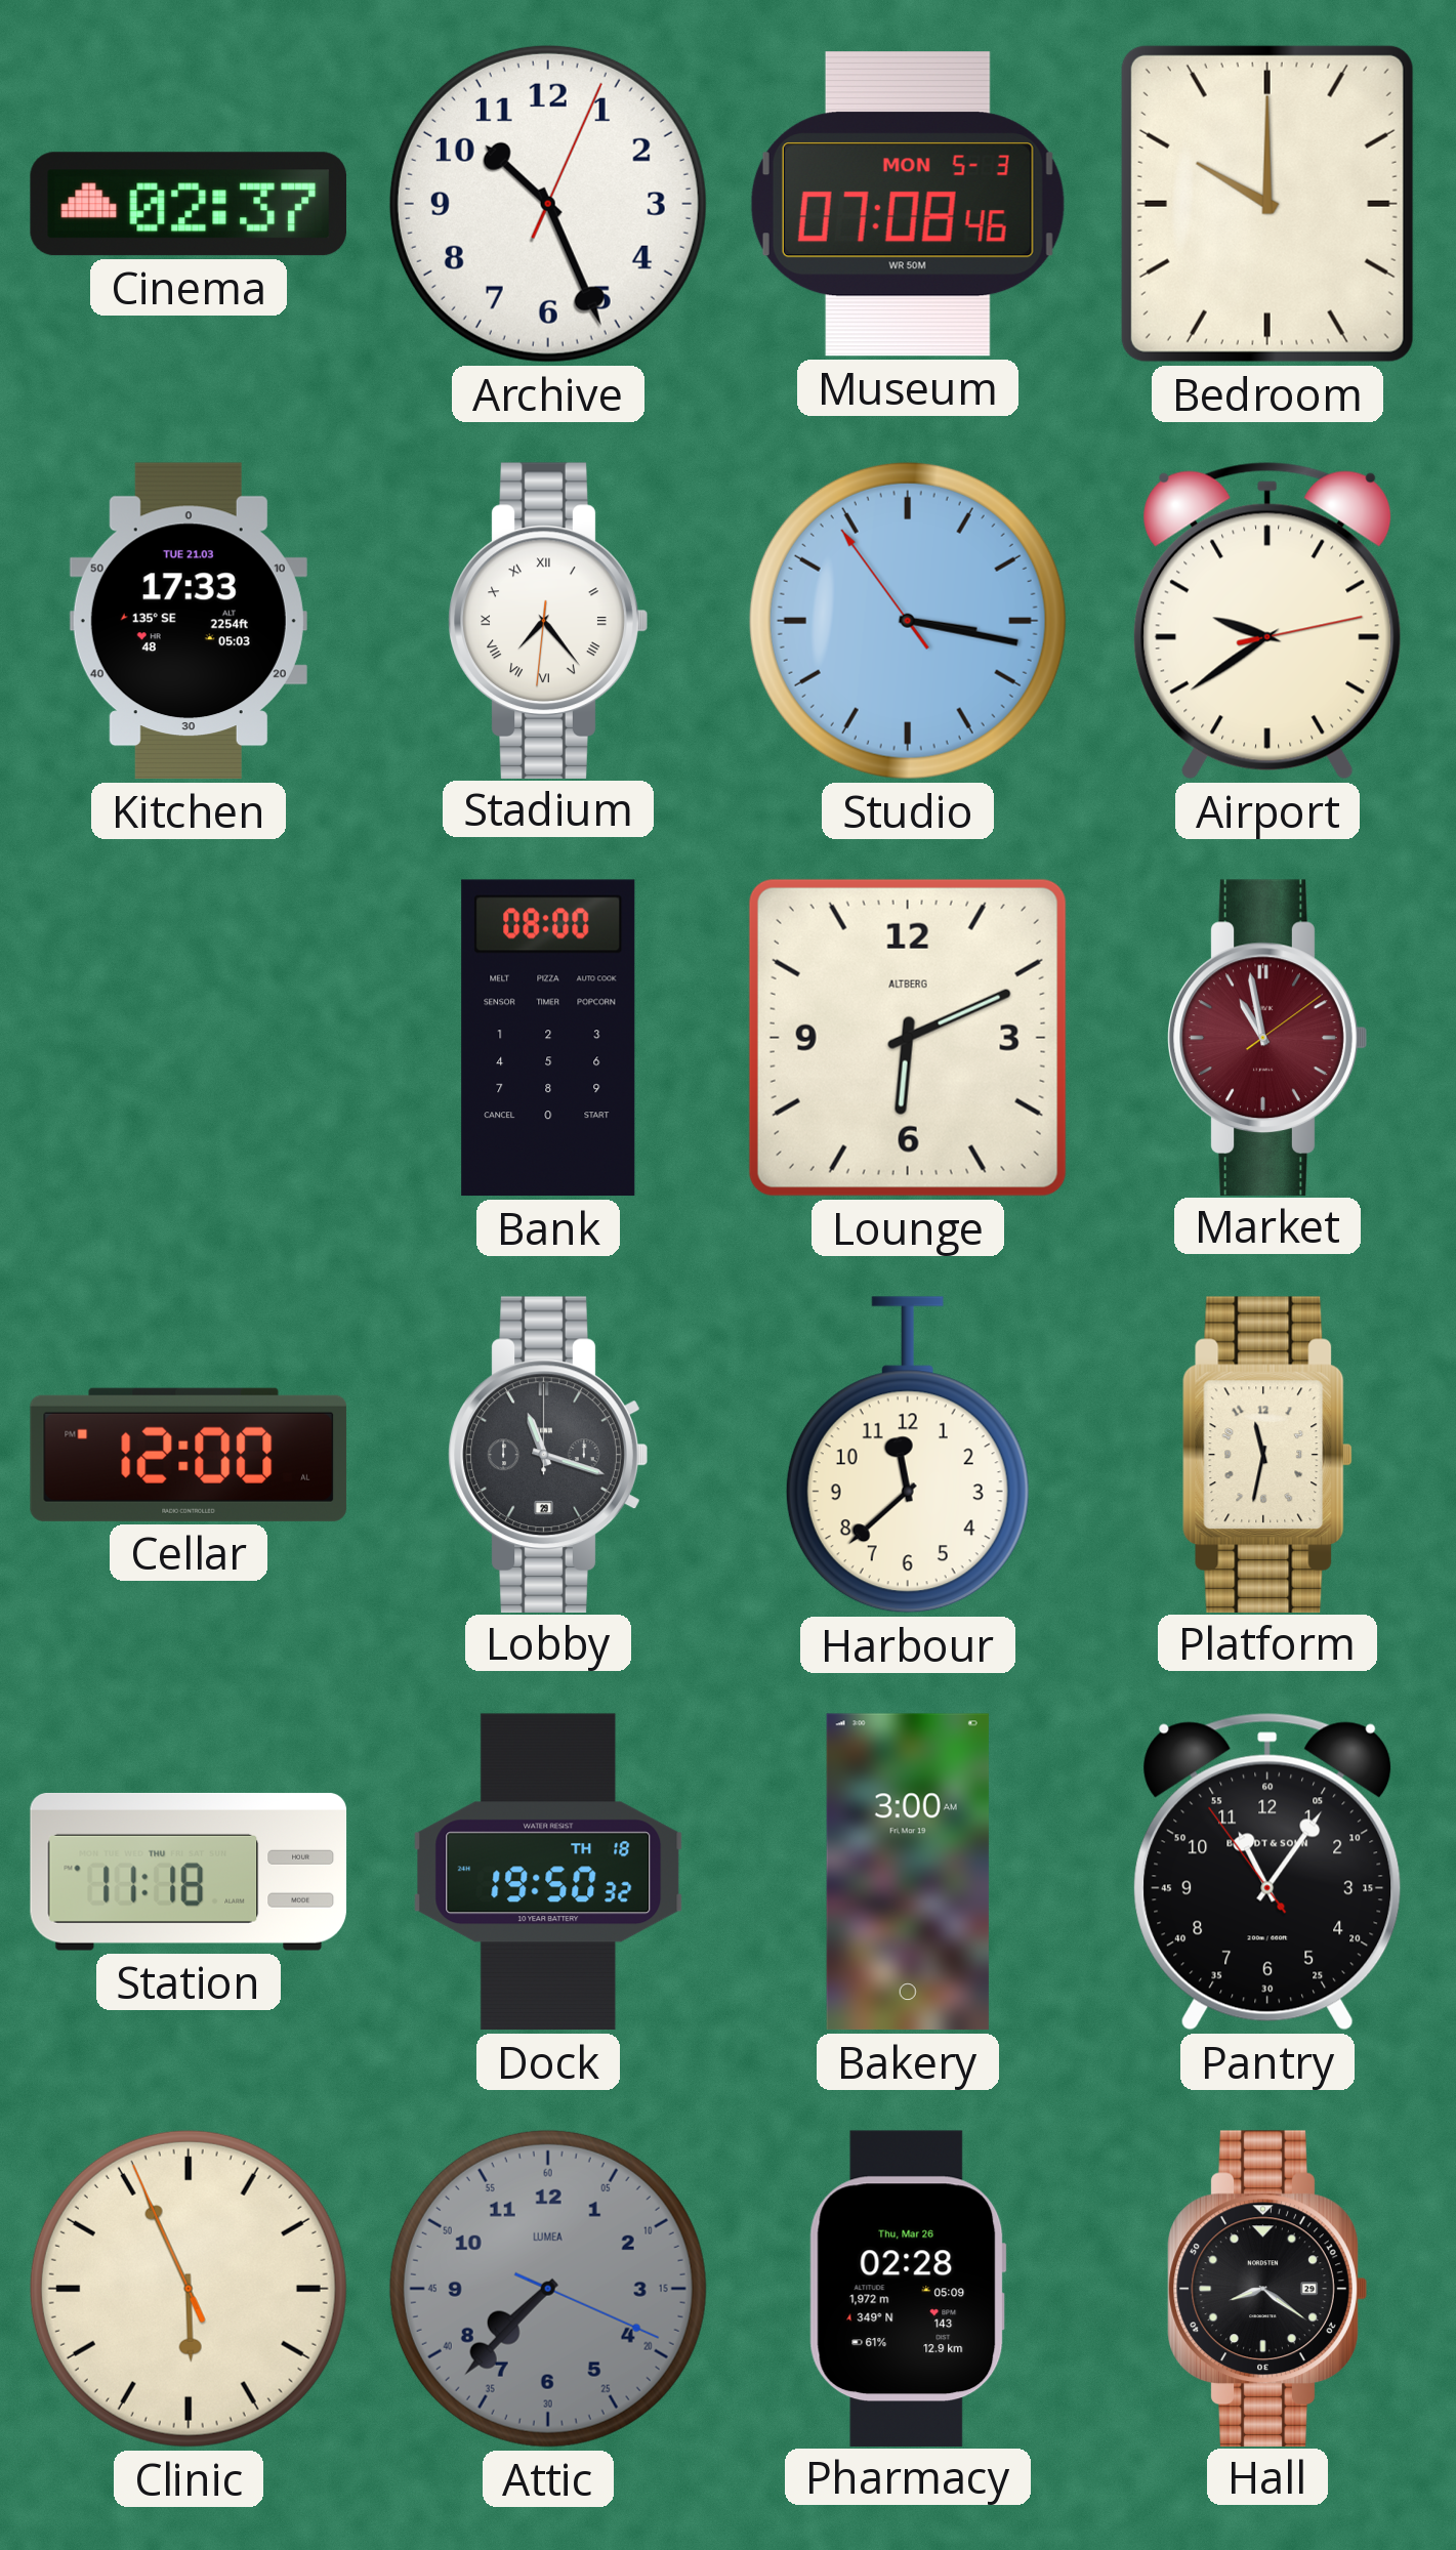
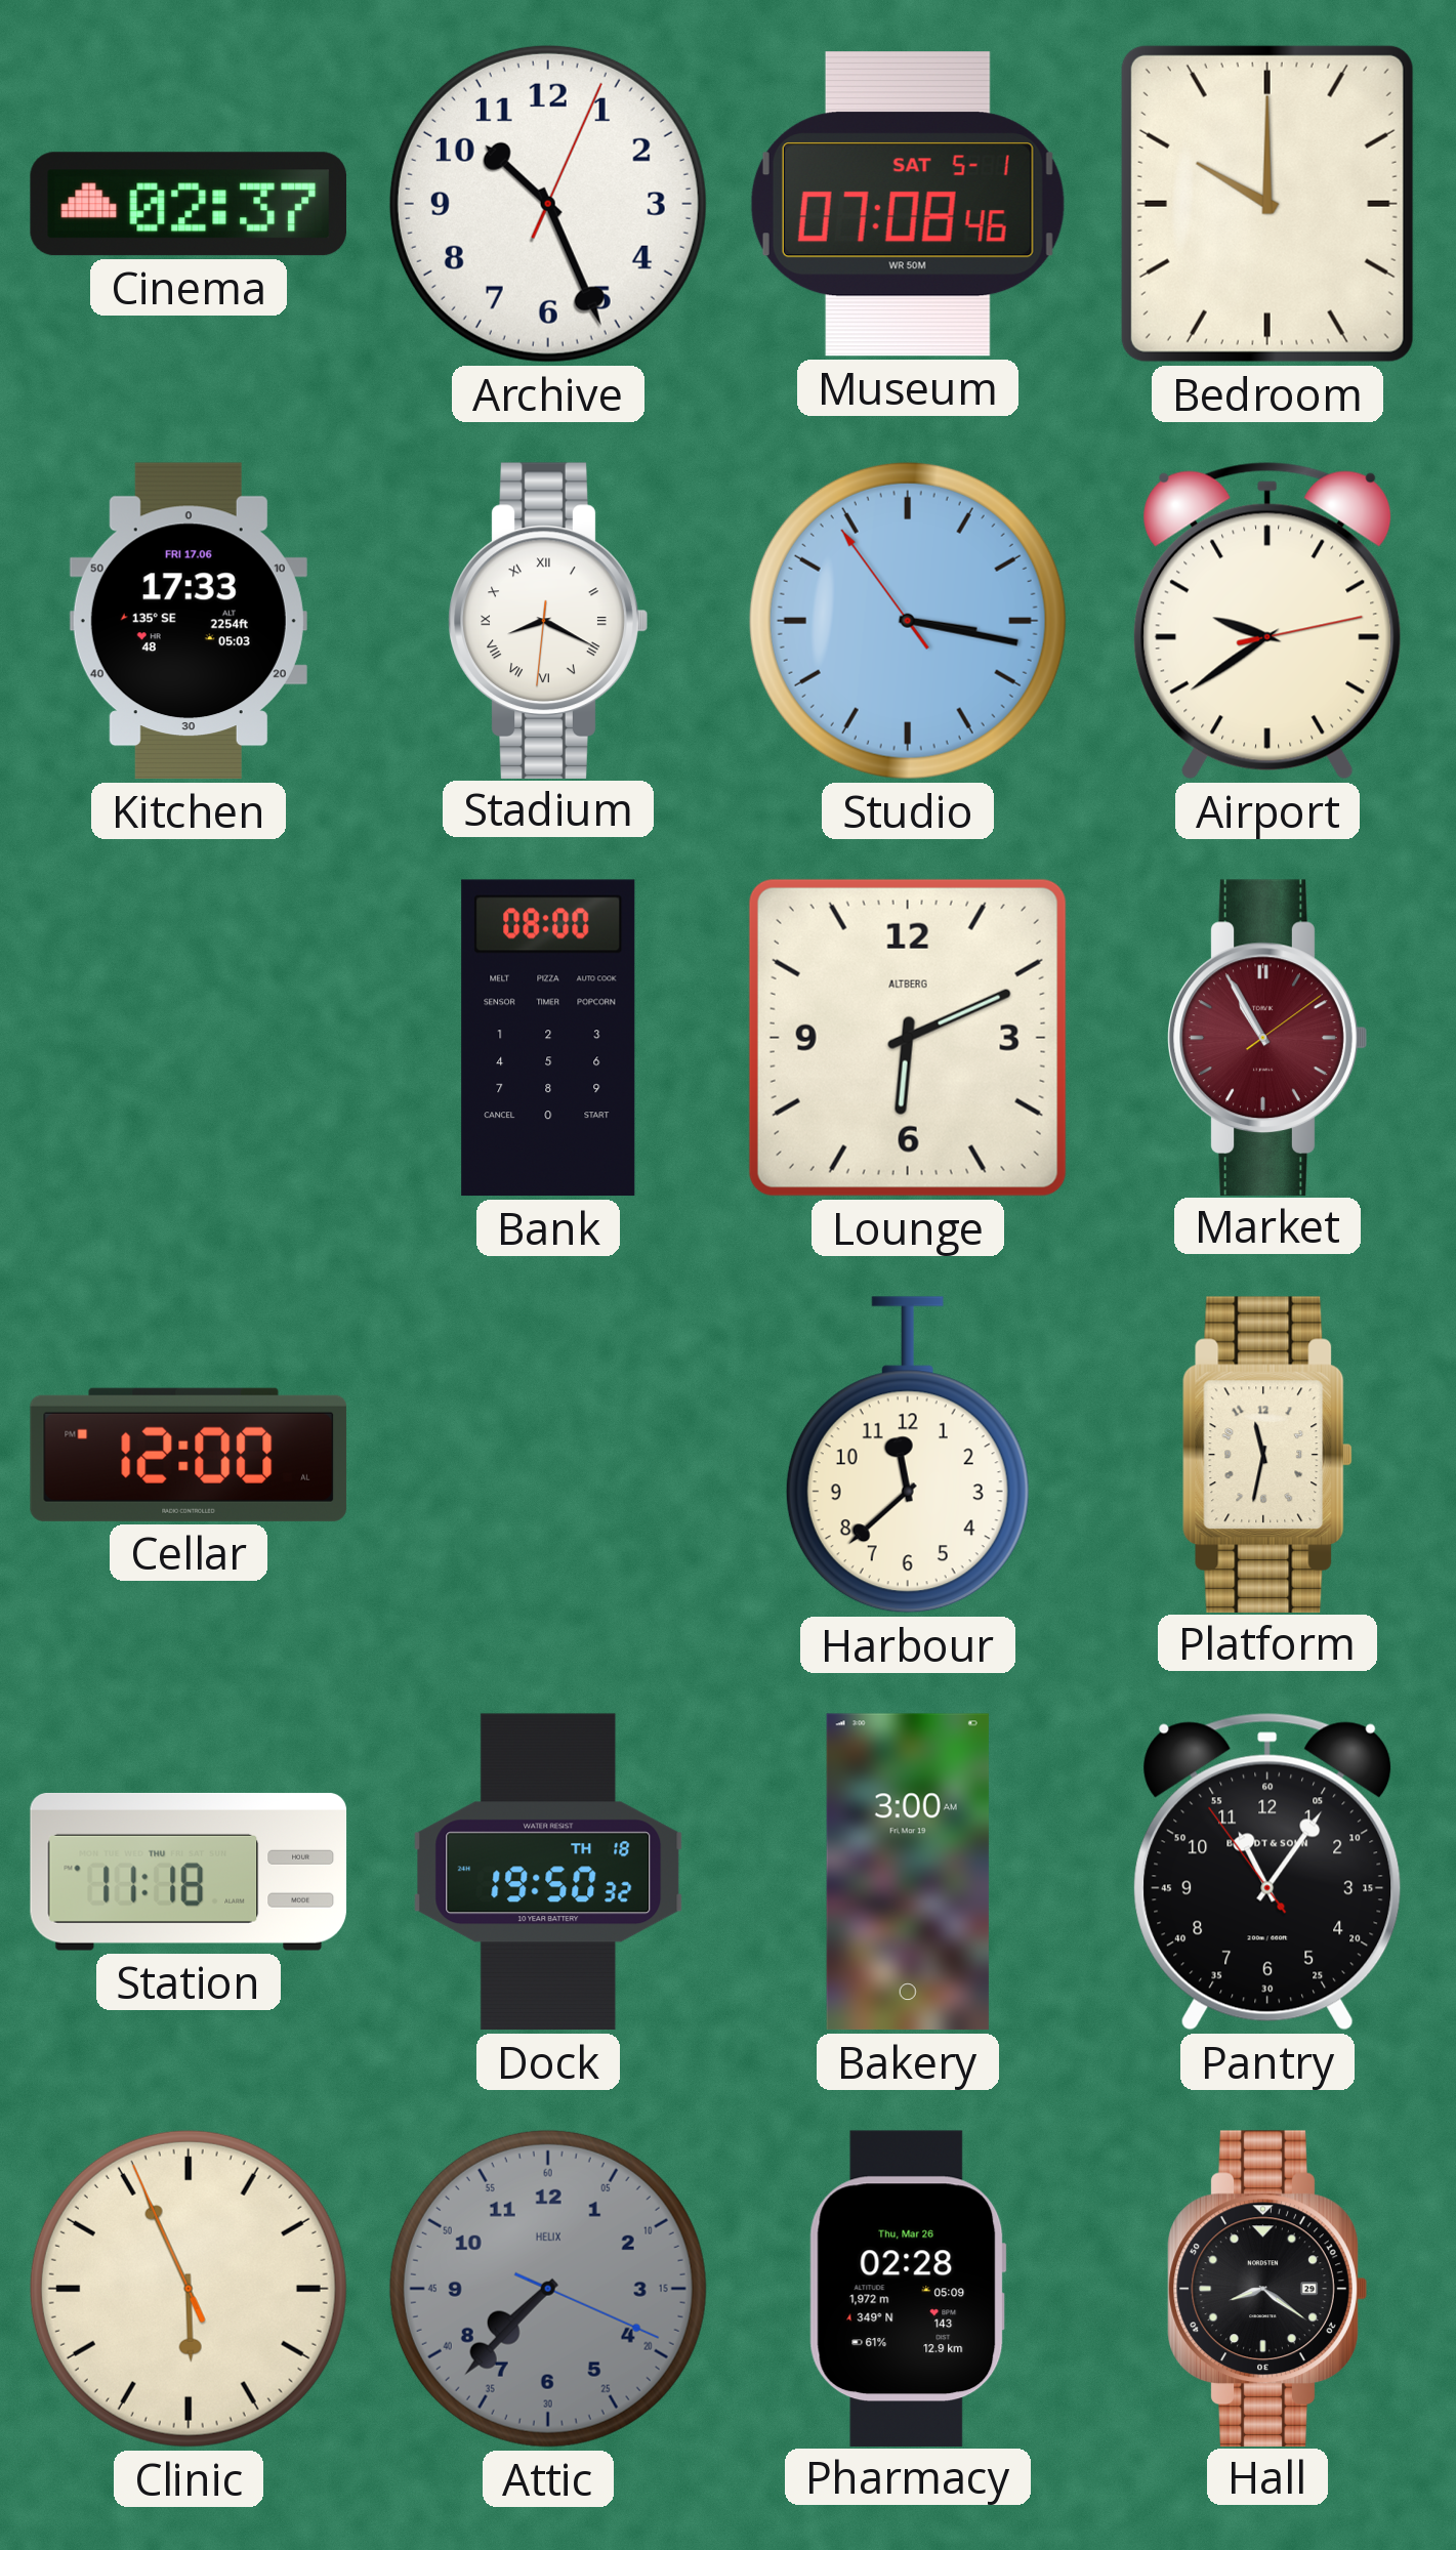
Museum date: MON 5-3 -> SAT 5-1 (908, 204)
Kitchen date: TUE 21.03 -> FRI 17.06 (189, 621)
Stadium: 7:23 -> 8:19 (548, 620)
Market: 10:58 -> 10:55 (1267, 1037)
Lobby: 11:18 -> none (548, 1454)
Attic brand: LUMEA -> HELIX (548, 2289)
